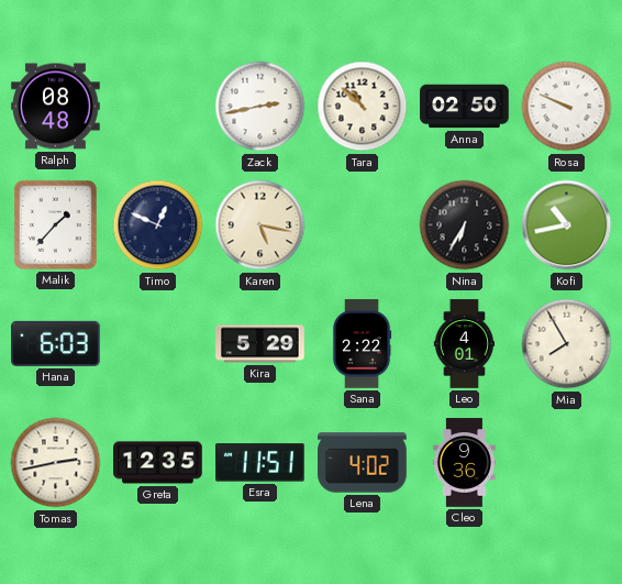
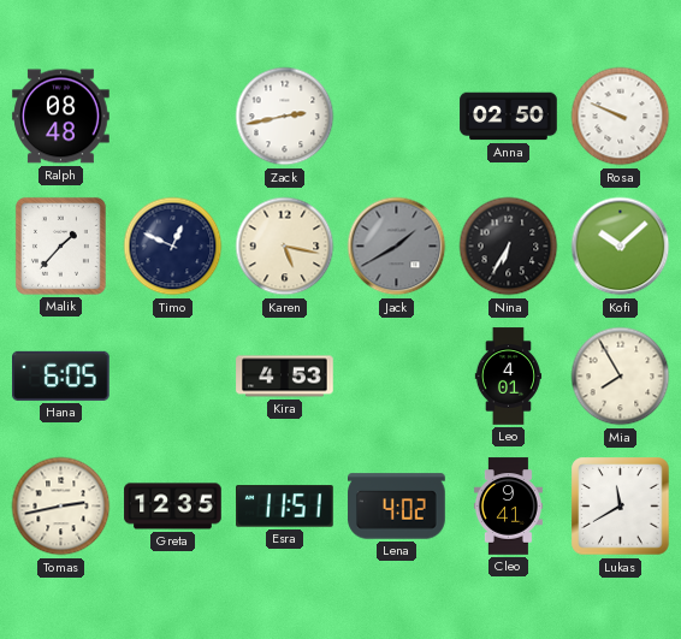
Tara: 10:52 -> none (363, 107)
Jack: none -> 1:40 (397, 247)
Kofi: 10:43 -> 10:08 (621, 247)
Hana: 6:03 -> 6:05 (61, 375)
Kira: 5:29 -> 4:53 (285, 377)
Sana: 2:22 -> none (362, 344)
Cleo: 9:36 -> 9:41 (508, 507)
Lukas: none -> 11:40 (621, 507)
